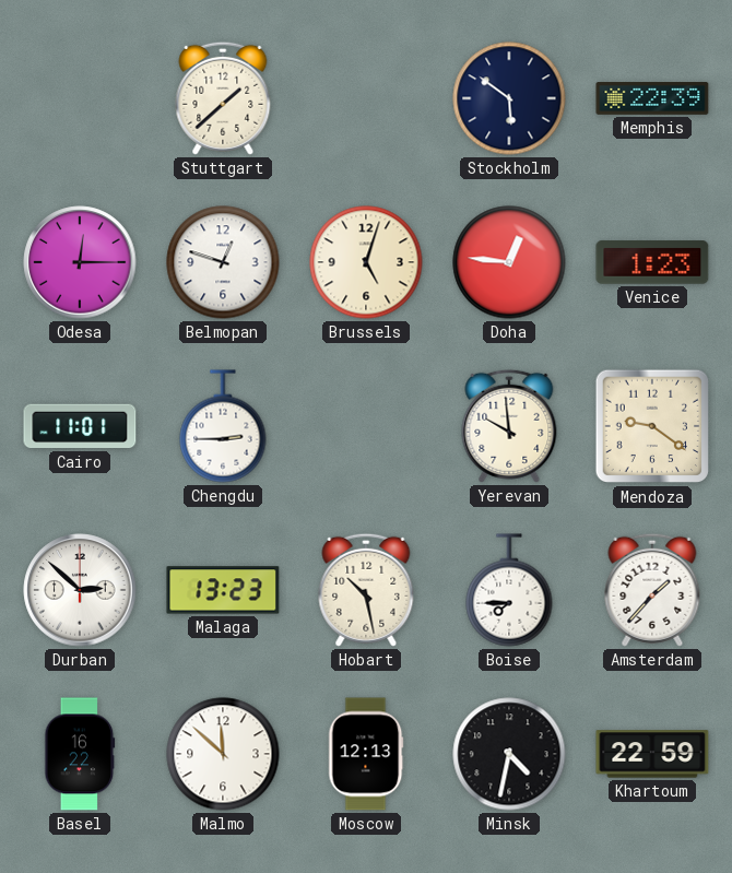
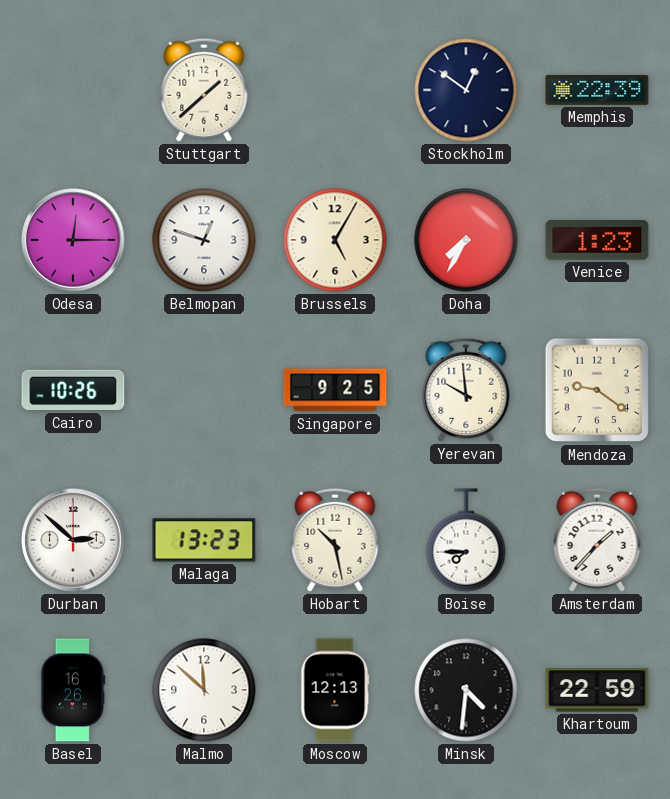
Stockholm: 5:51 -> 12:51 (466, 90)
Brussels: 5:03 -> 5:05 (335, 240)
Doha: 12:46 -> 7:35 (466, 240)
Cairo: 11:01 -> 10:26 (73, 390)
Chengdu: 2:45 -> none (223, 426)
Singapore: none -> 9:25 (335, 390)
Basel: 16:22 -> 16:26 (73, 690)
Minsk: 4:32 -> 4:31 (466, 690)
